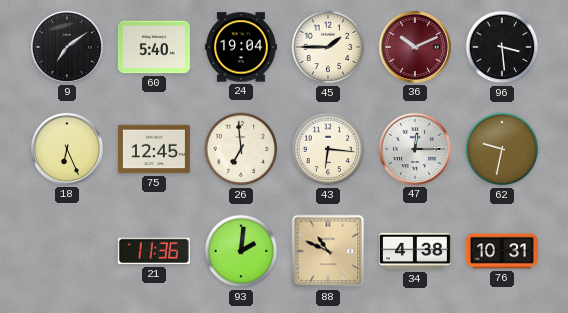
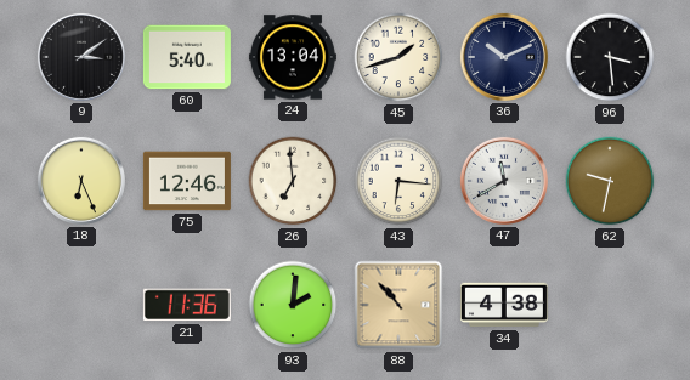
9: 7:09 -> 3:09 (81, 57)
24: 19:04 -> 13:04 (293, 57)
45: 1:45 -> 1:42 (398, 57)
36 dial: burgundy -> navy (504, 57)
75: 12:45 -> 12:46 (187, 181)
47: 12:15 -> 11:40 (504, 181)
88: 10:49 -> 10:53 (398, 305)
76: 10:31 -> none (502, 251)
